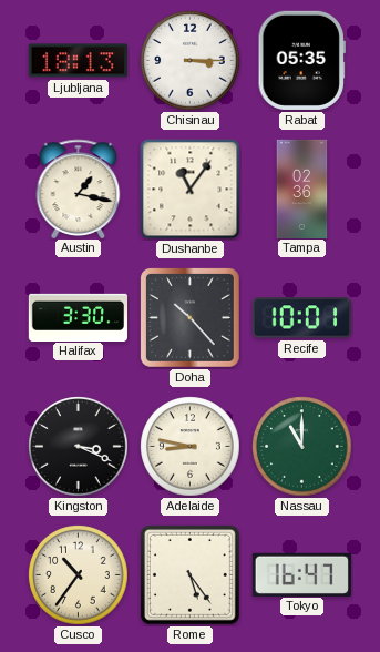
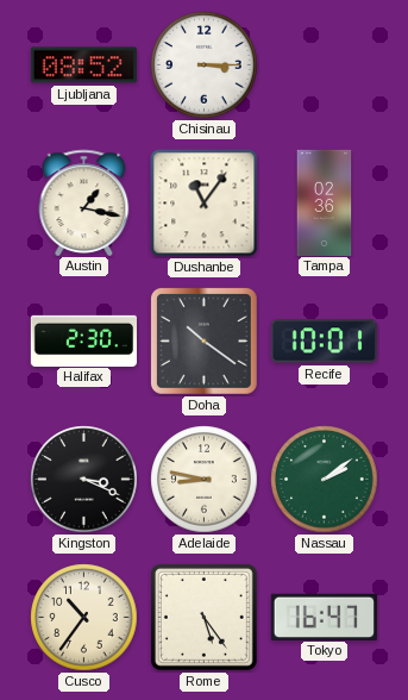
Ljubljana: 18:13 -> 08:52 (83, 65)
Rabat: 05:35 -> none (301, 60)
Halifax: 3:30 -> 2:30 (83, 340)
Doha: 10:23 -> 10:21 (203, 340)
Nassau: 11:00 -> 2:09 (325, 480)
